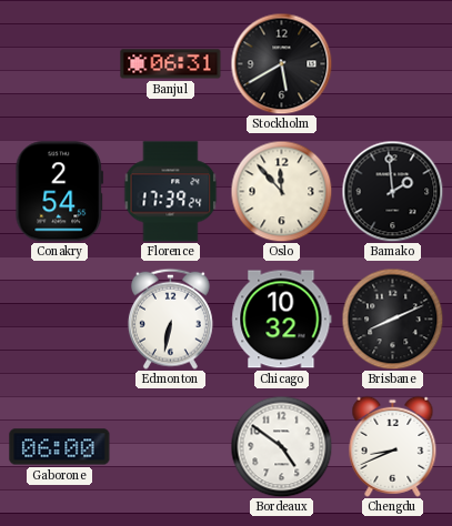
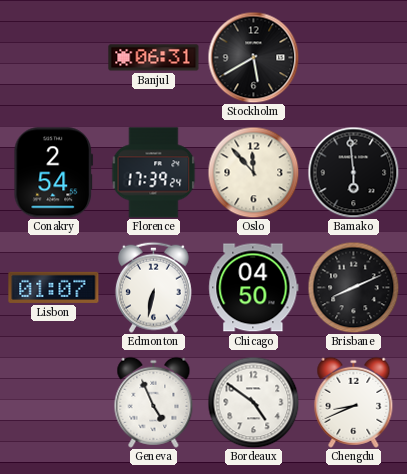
Bamako: 1:59 -> 5:59 (353, 172)
Lisbon: none -> 01:07 (54, 287)
Chicago: 10:32 -> 04:50 (254, 288)
Gaborone: 06:00 -> none (60, 447)
Geneva: none -> 4:56 (154, 402)
